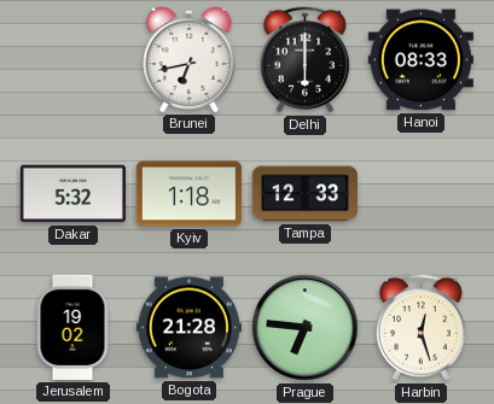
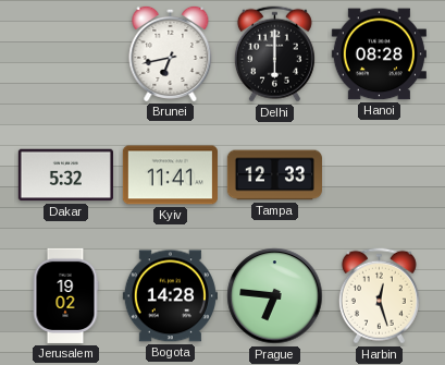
Hanoi: 08:33 -> 08:28 (379, 54)
Kyiv: 1:18 -> 11:41 (170, 175)
Bogota: 21:28 -> 14:28 (170, 296)
